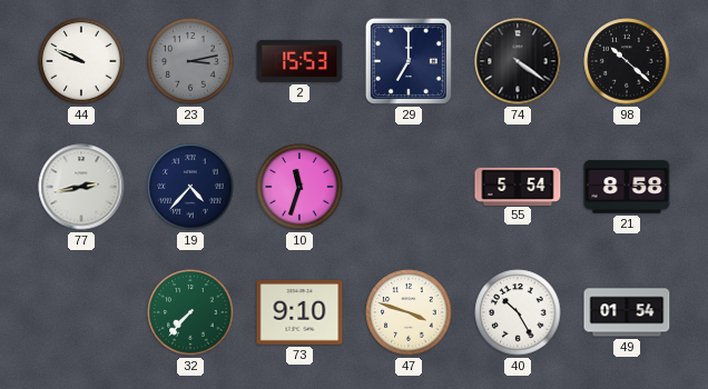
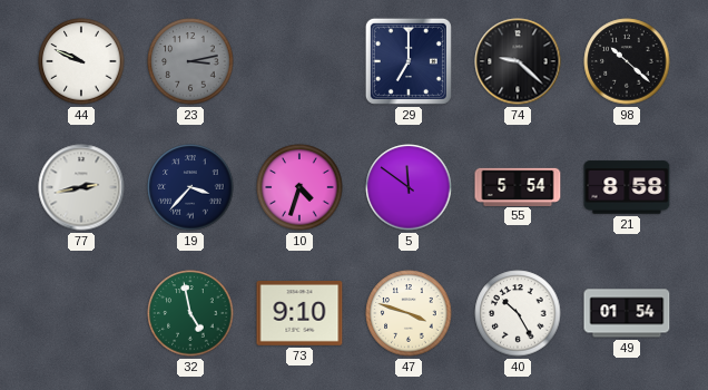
2: 15:53 -> none (299, 61)
74: 4:21 -> 9:22 (518, 61)
19: 4:37 -> 3:37 (190, 187)
10: 11:33 -> 4:33 (299, 187)
5: none -> 11:51 (409, 187)
32: 7:37 -> 4:58 (190, 313)
